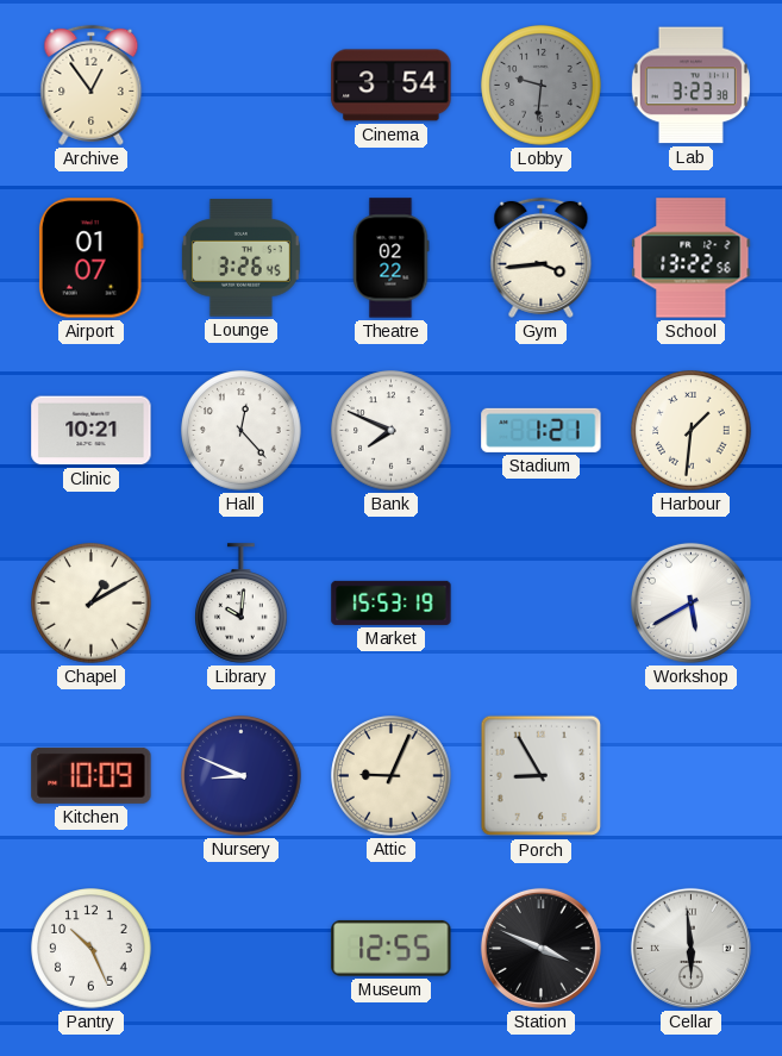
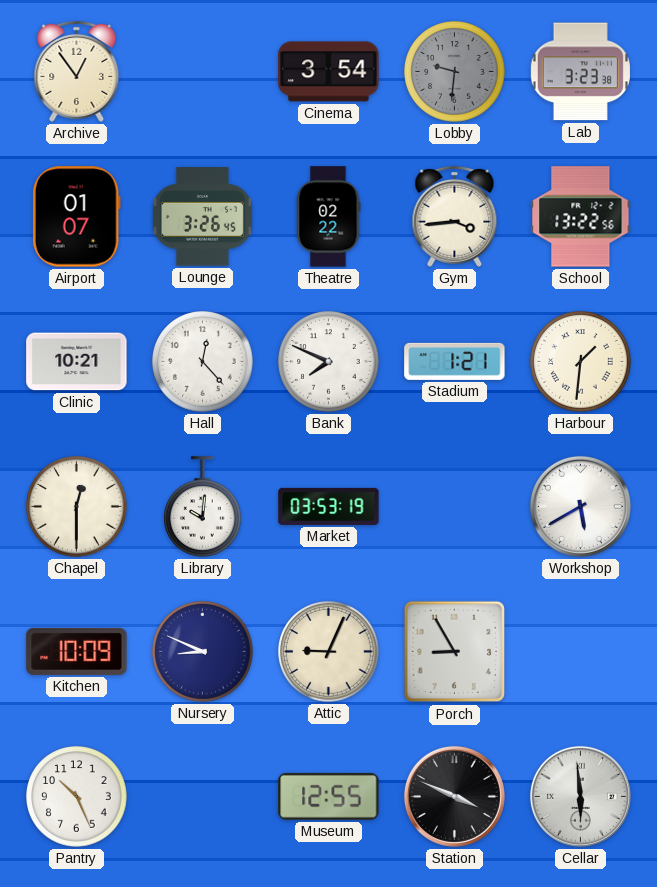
Chapel: 1:10 -> 12:30 (77, 507)
Market: 15:53 -> 03:53 (329, 506)
